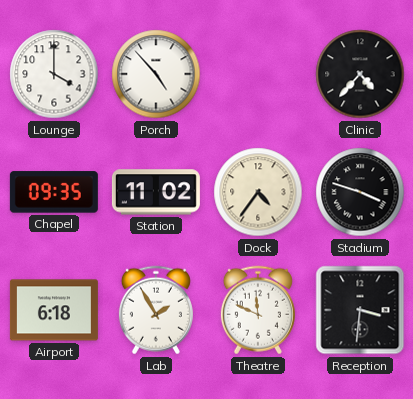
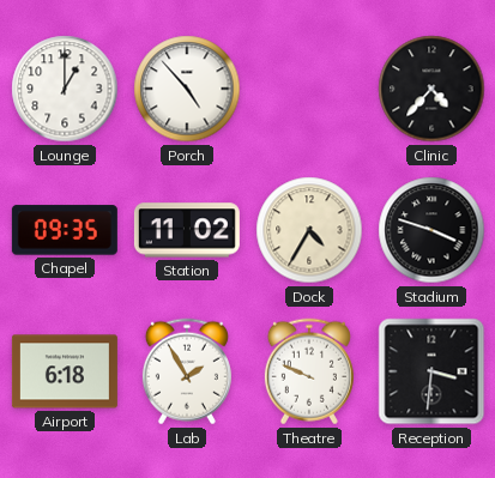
Lounge: 4:00 -> 1:00 (65, 89)
Dock: 4:36 -> 4:35 (309, 230)
Theatre: 11:49 -> 9:49 (309, 371)
